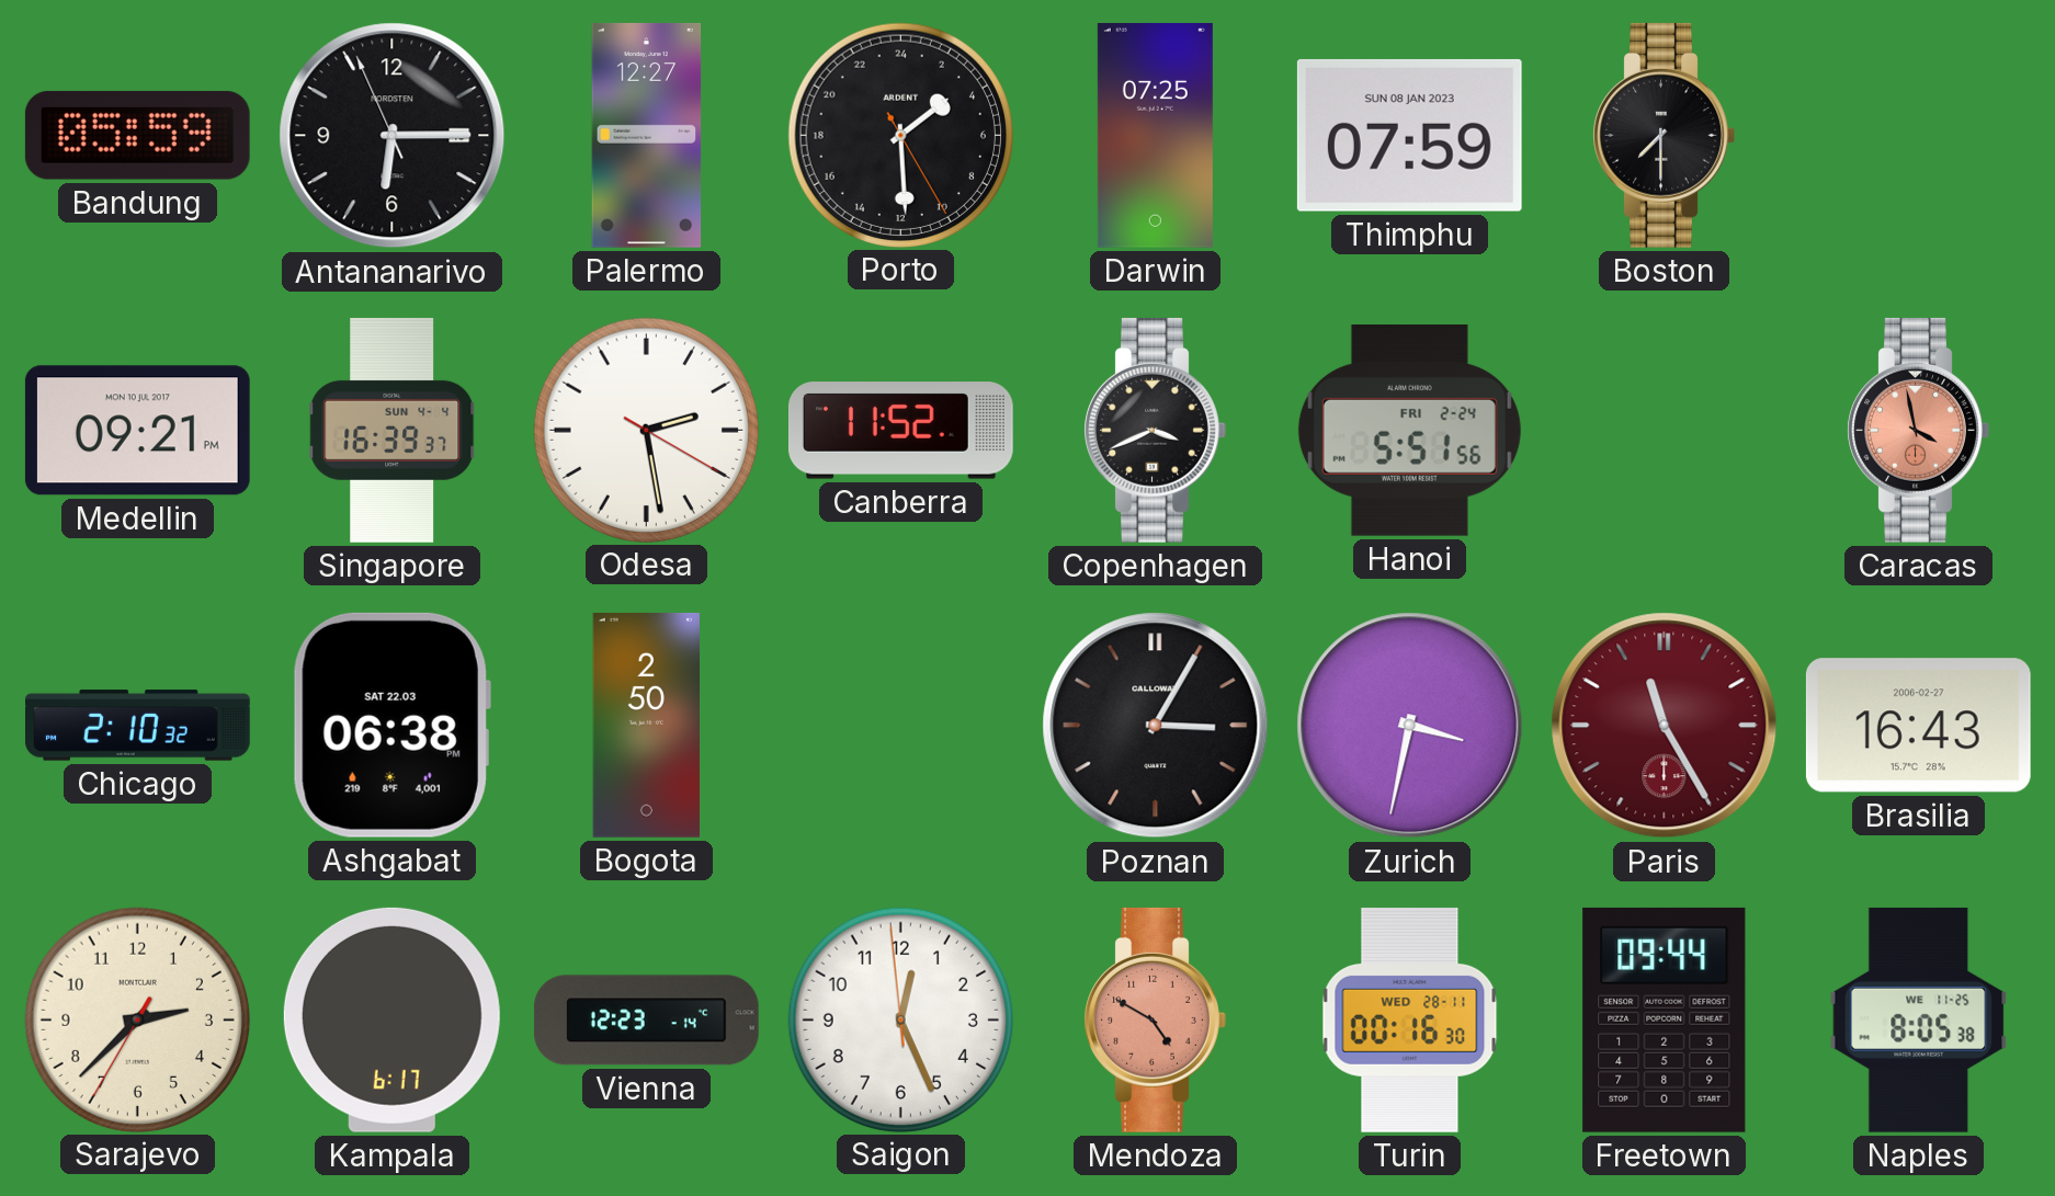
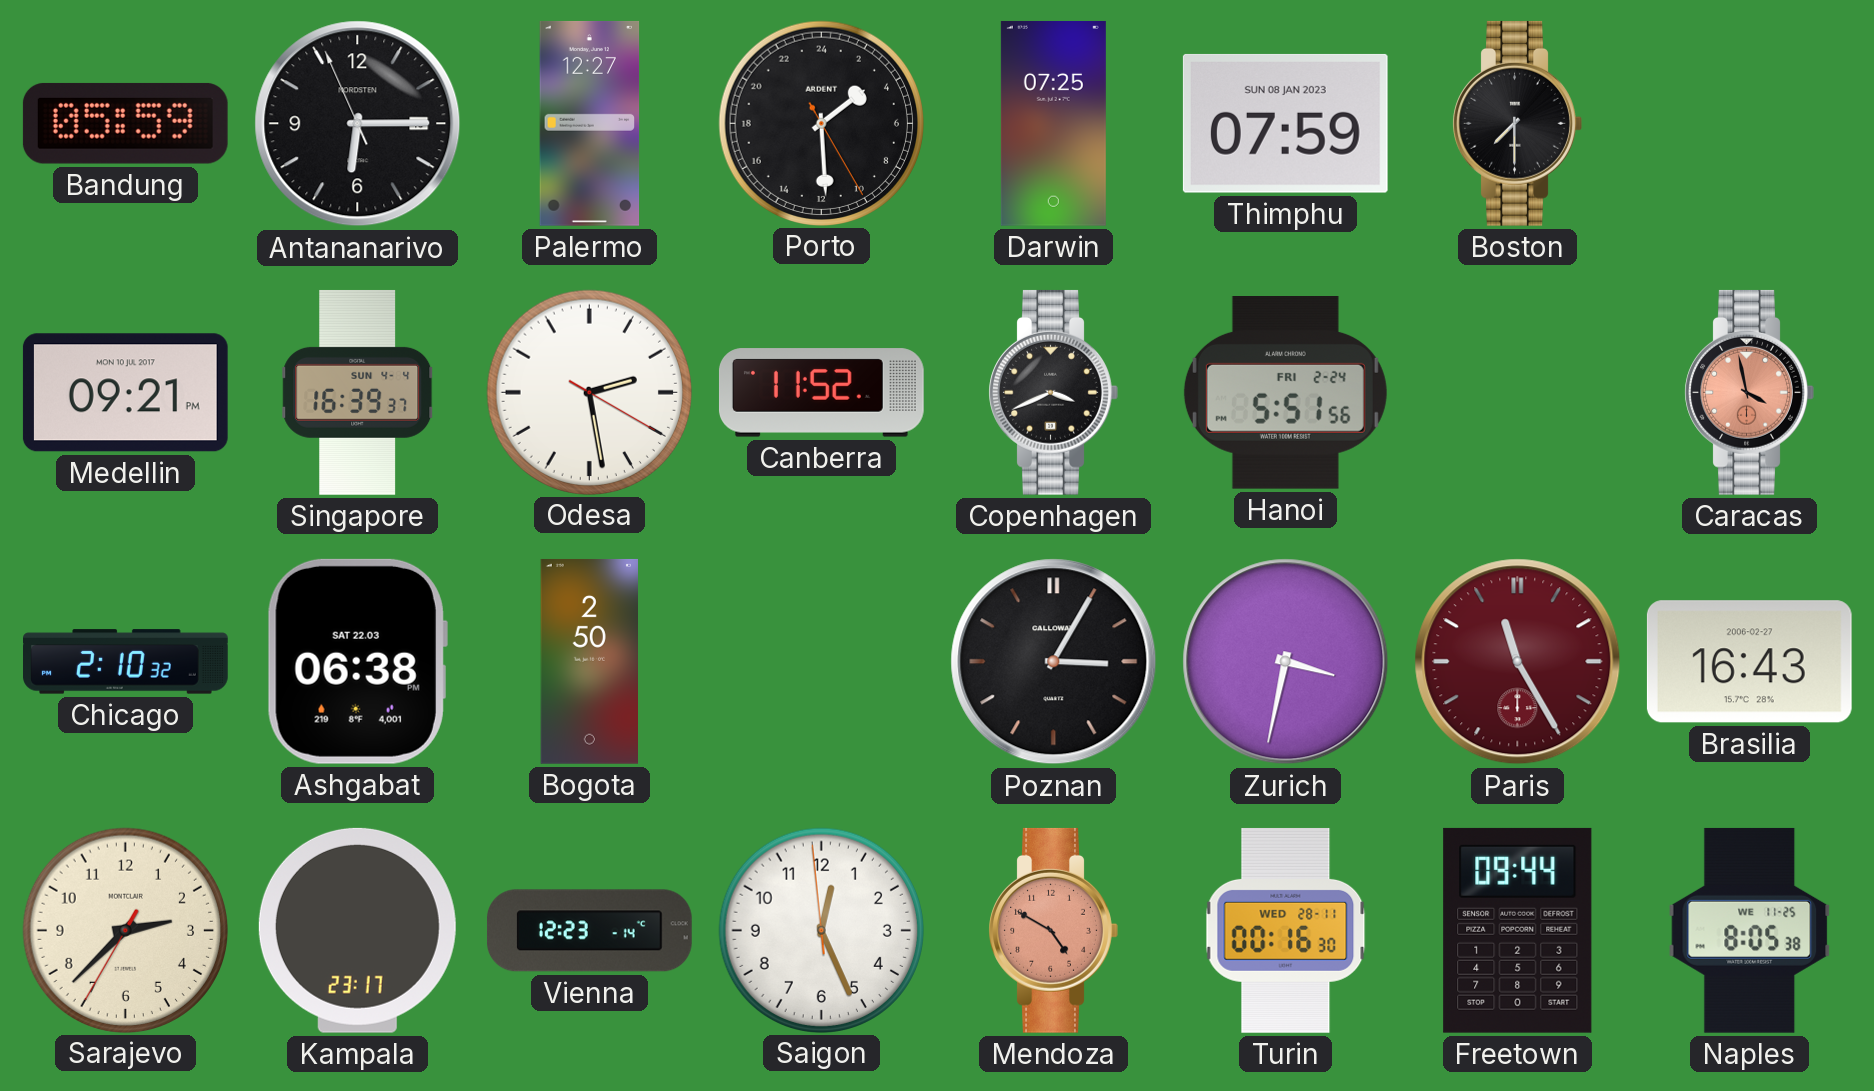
Kampala: 6:17 -> 23:17 (357, 930)
